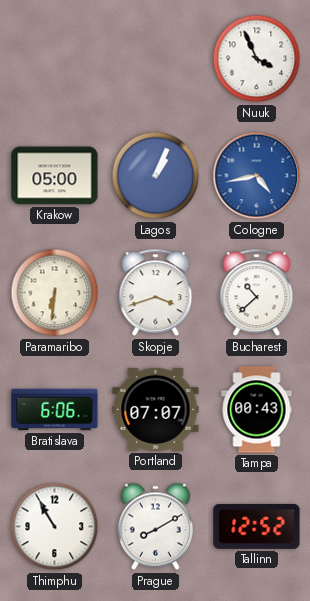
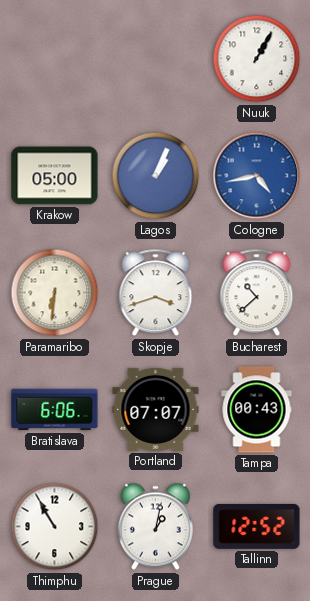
Nuuk: 3:56 -> 1:05 (257, 59)
Prague: 8:10 -> 1:02 (155, 527)
